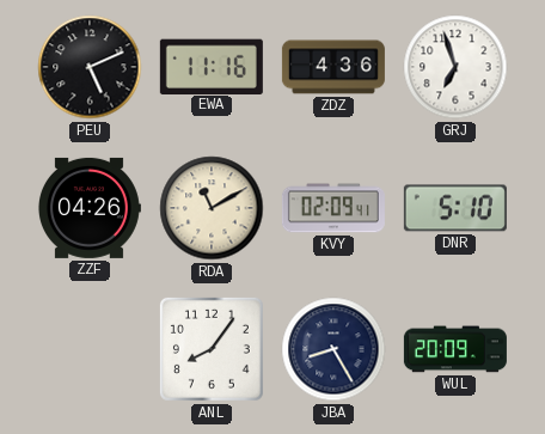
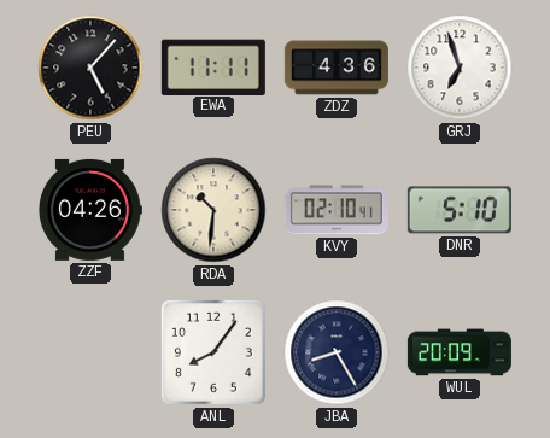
PEU: 5:11 -> 5:07 (90, 68)
EWA: 11:16 -> 11:11 (213, 66)
RDA: 11:10 -> 10:31 (213, 210)
KVY: 02:09 -> 02:10 (337, 210)
